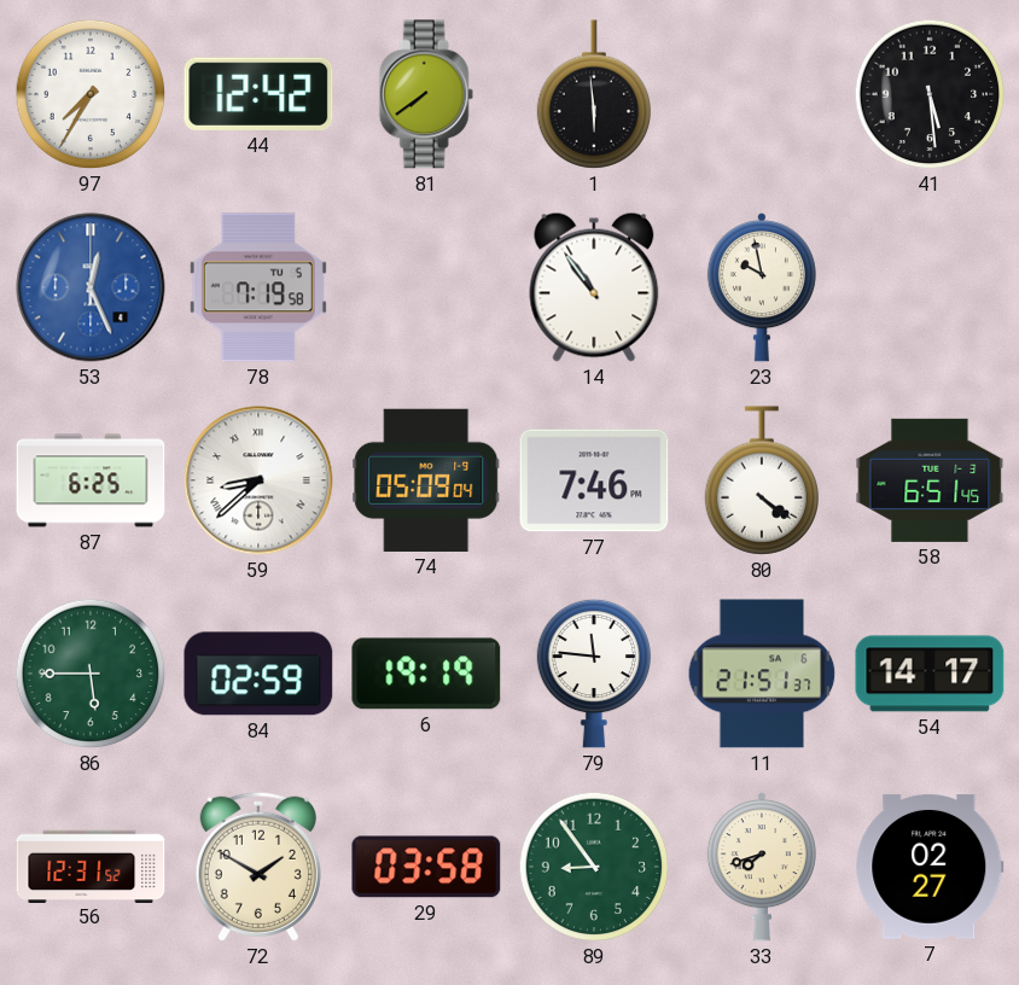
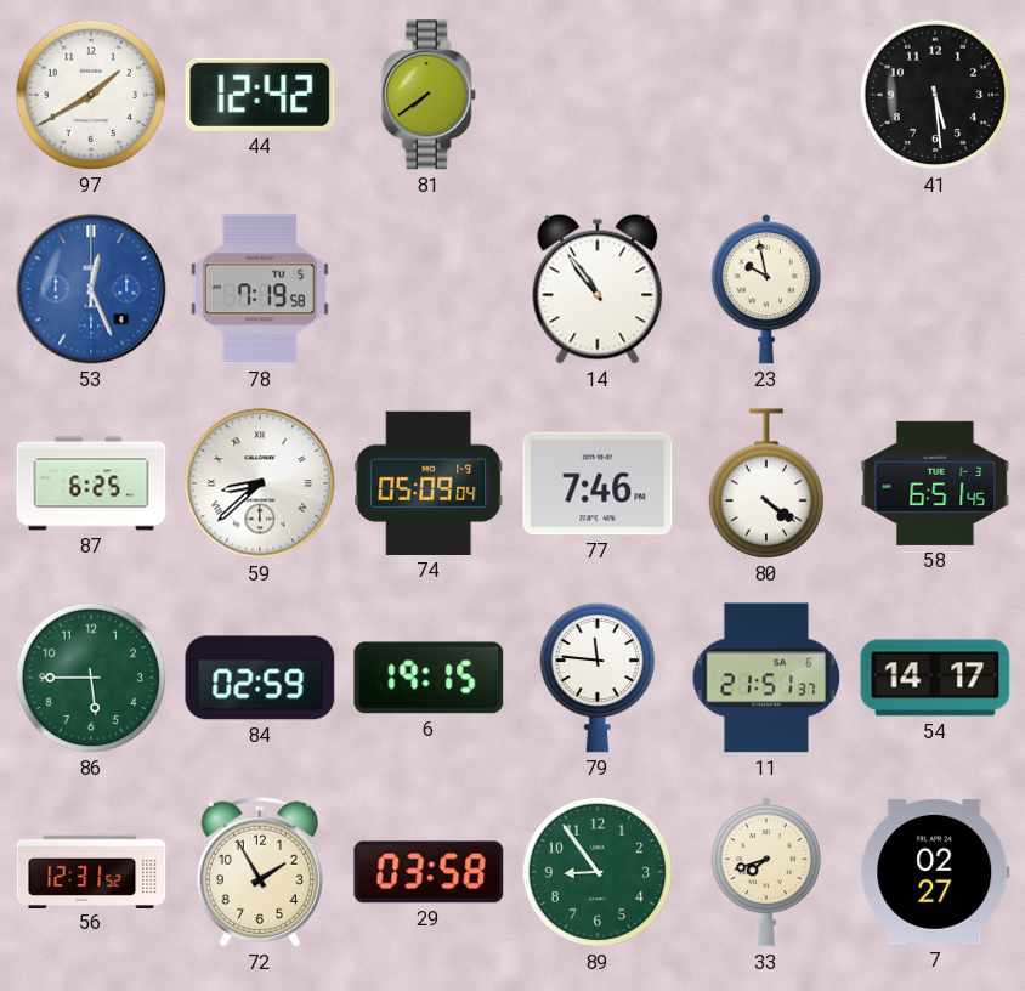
97: 7:35 -> 1:40 (91, 95)
1: 5:59 -> none (593, 94)
6: 19:19 -> 19:15 (429, 678)
72: 1:50 -> 1:55 (260, 872)
